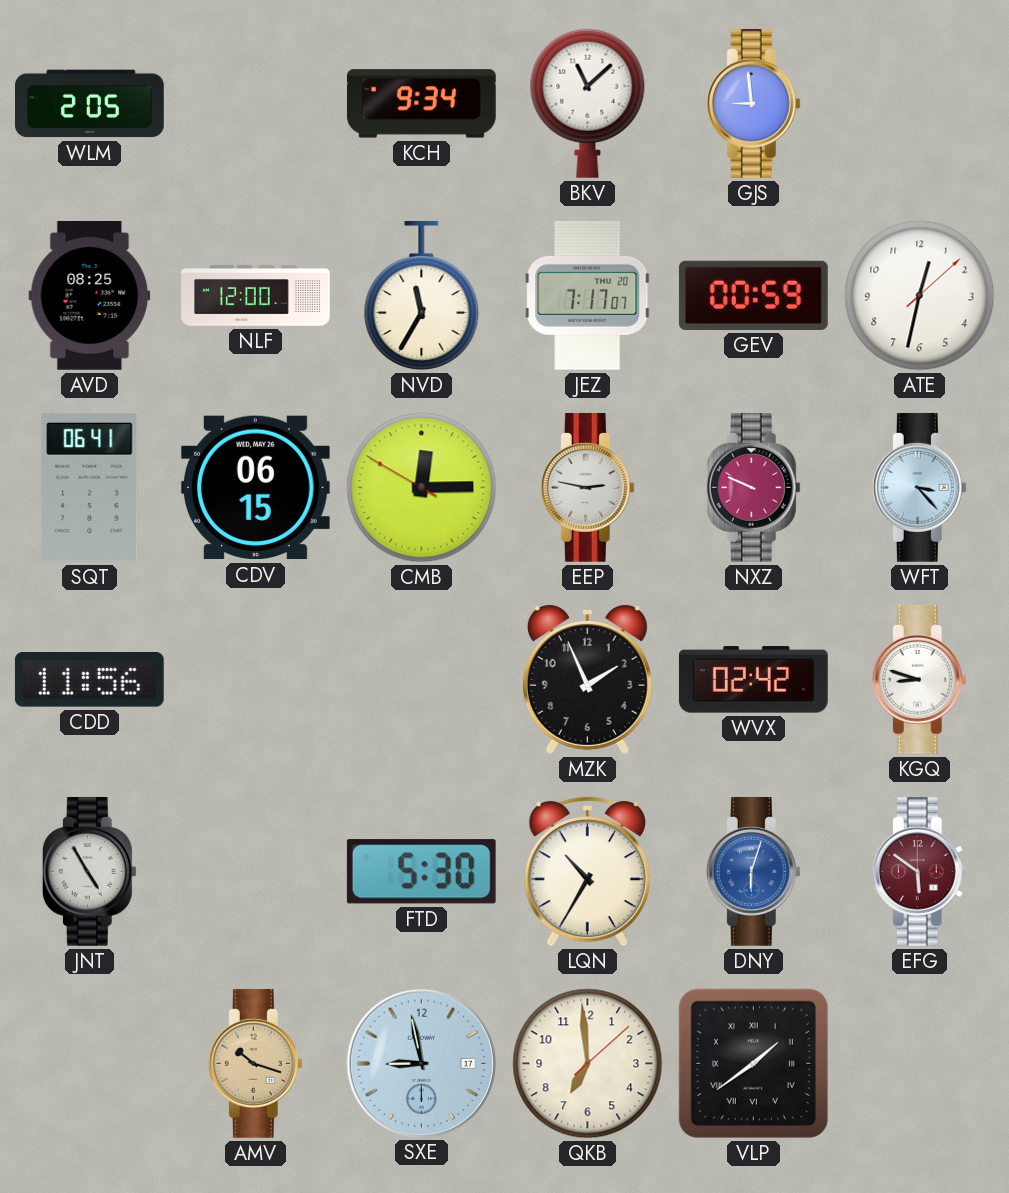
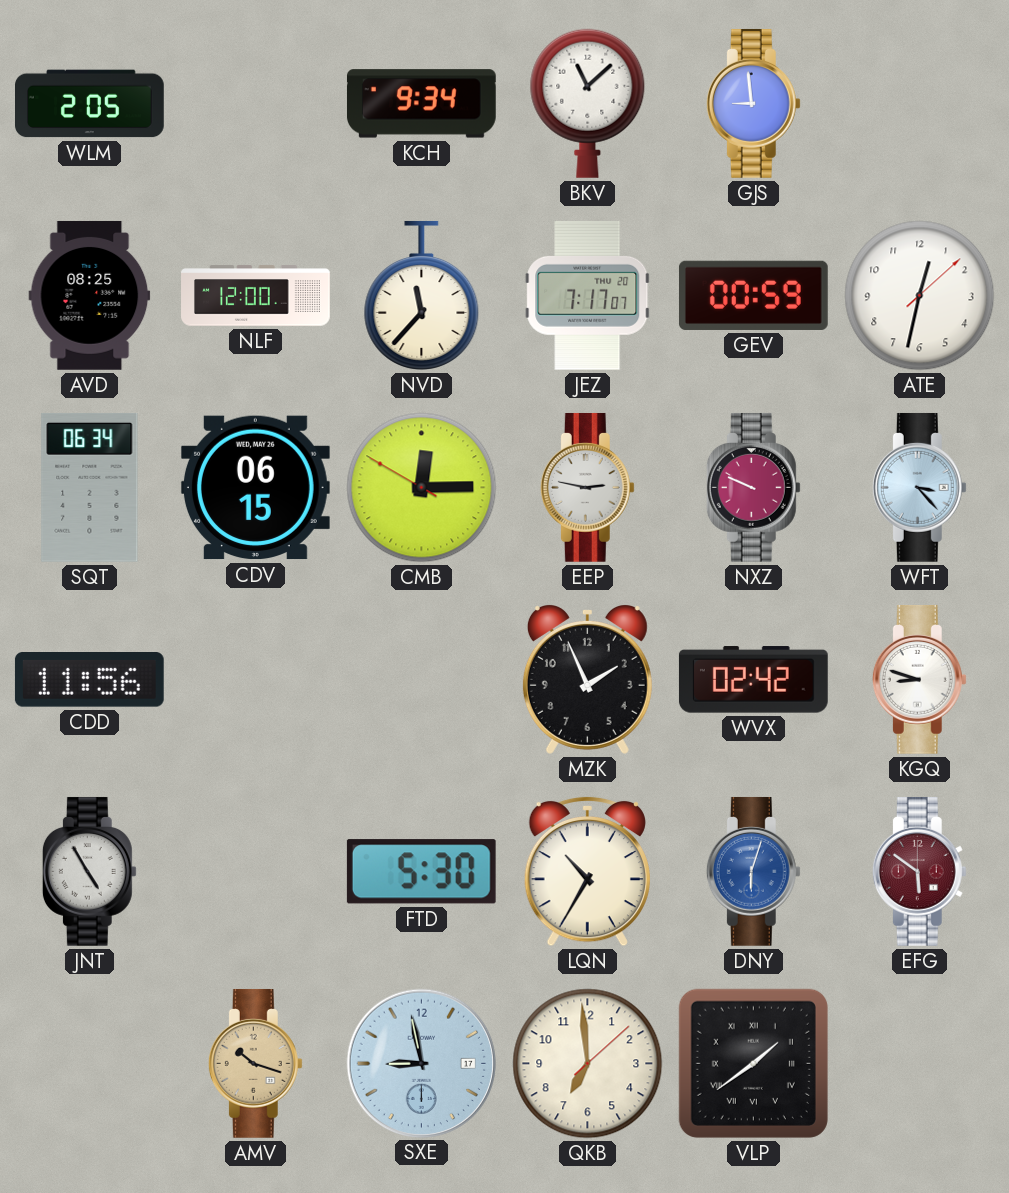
NVD: 11:35 -> 11:37 (422, 295)
SQT: 06:41 -> 06:34 (90, 487)
